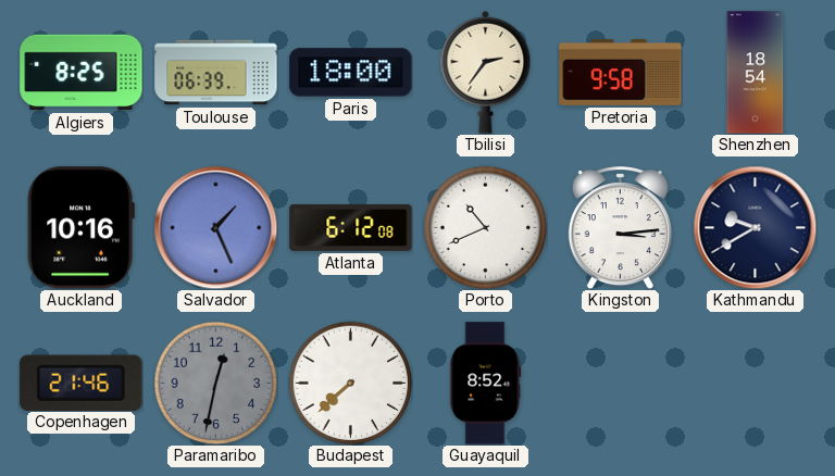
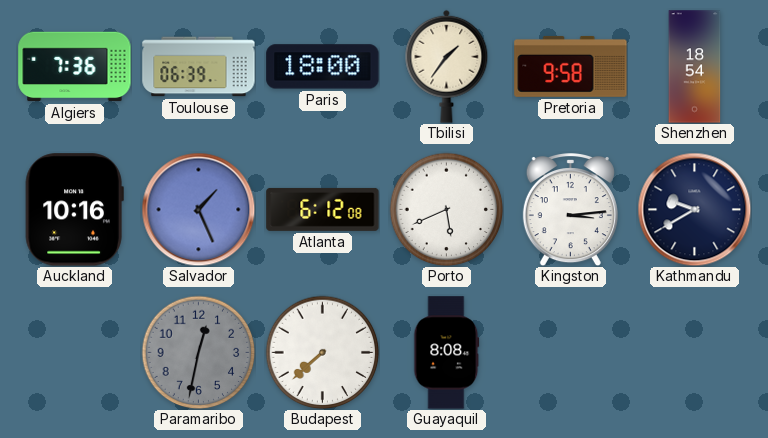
Algiers: 8:25 -> 7:36 (75, 67)
Tbilisi: 2:36 -> 1:36 (447, 66)
Porto: 10:41 -> 5:41 (446, 209)
Copenhagen: 21:46 -> none (82, 383)
Guayaquil: 8:52 -> 8:08 (447, 353)
